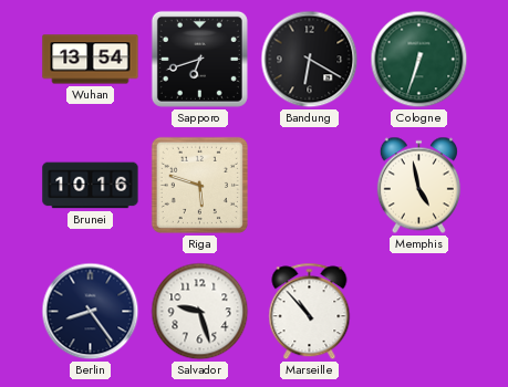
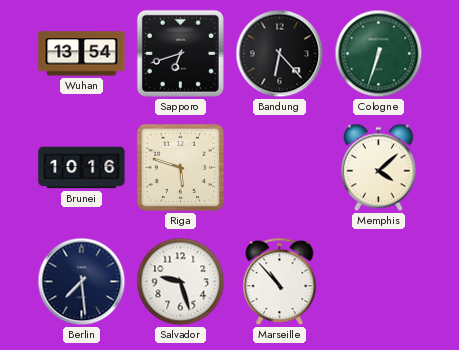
Bandung: 6:20 -> 6:23 (280, 54)
Memphis: 4:58 -> 4:08 (378, 168)
Berlin: 8:24 -> 7:29 (82, 282)
